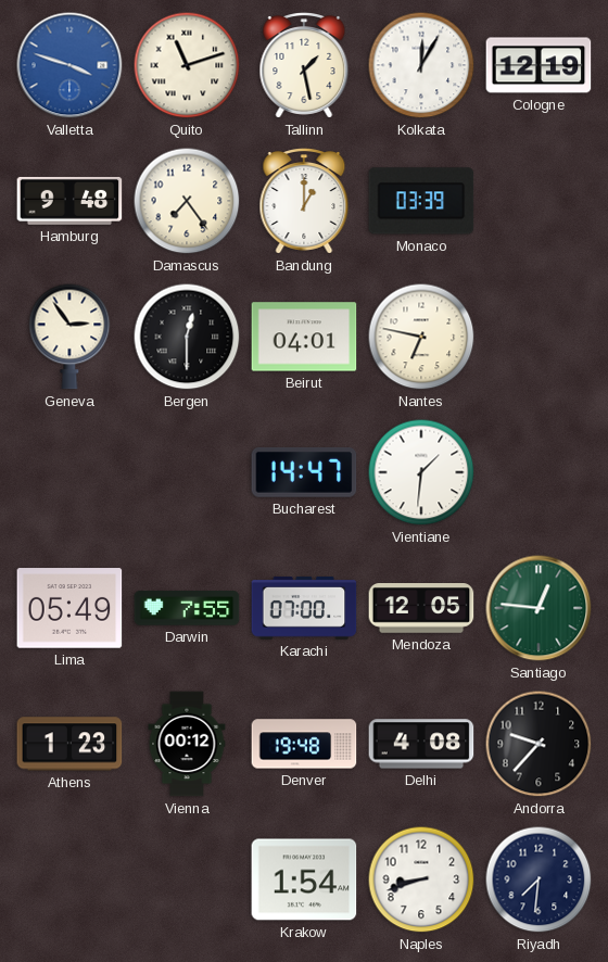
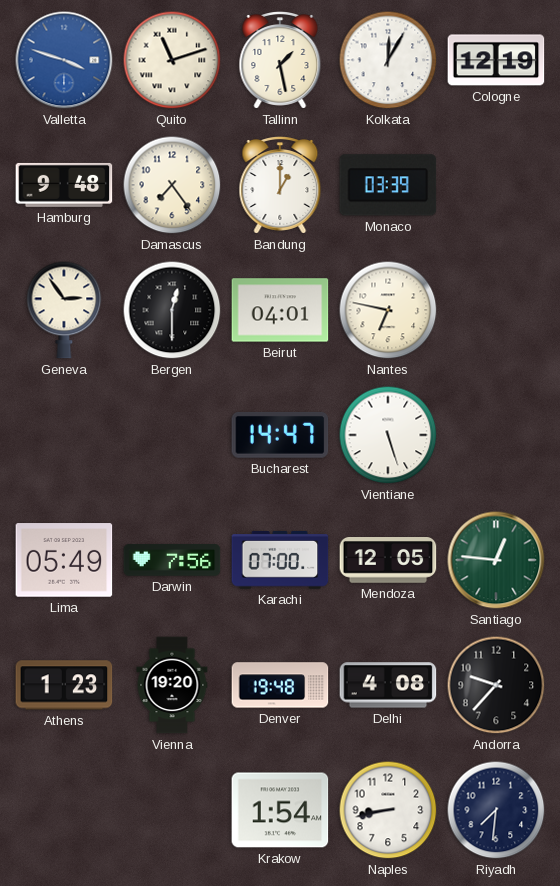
Vientiane: 1:31 -> 5:27 (388, 435)
Darwin: 7:55 -> 7:56 (172, 560)
Vienna: 00:12 -> 19:20 (172, 685)
Naples: 8:42 -> 8:43 (388, 810)
